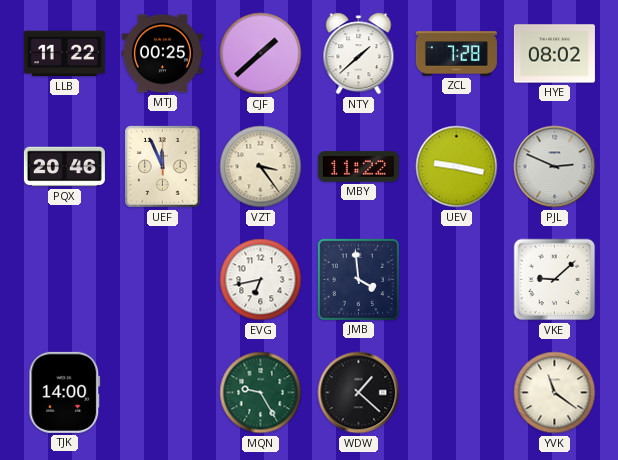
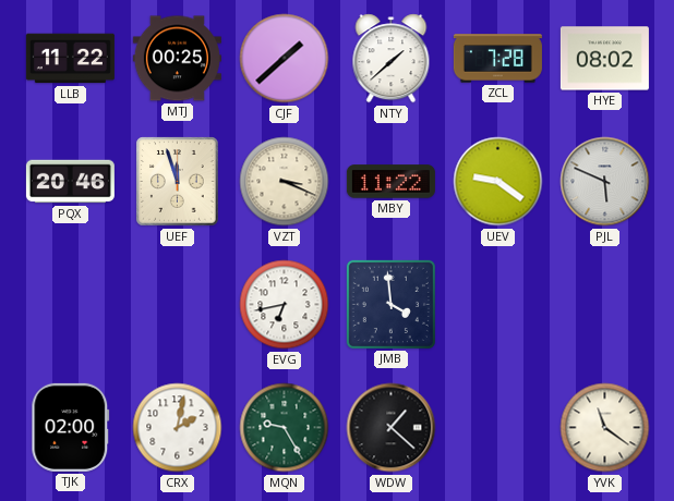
UEF: 11:56 -> 11:57 (178, 182)
VZT: 3:24 -> 3:19 (285, 182)
UEV: 9:17 -> 9:21 (498, 182)
PJL: 2:49 -> 5:49 (605, 182)
VKE: 9:08 -> none (555, 280)
TJK: 14:00 -> 02:00 (71, 427)
CRX: none -> 2:02 (178, 428)
